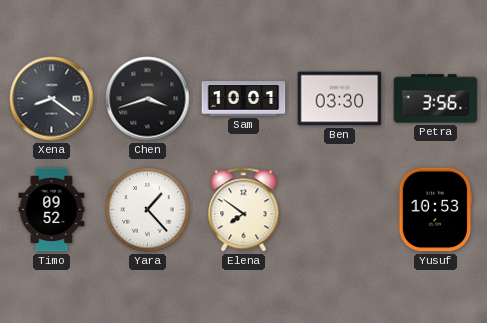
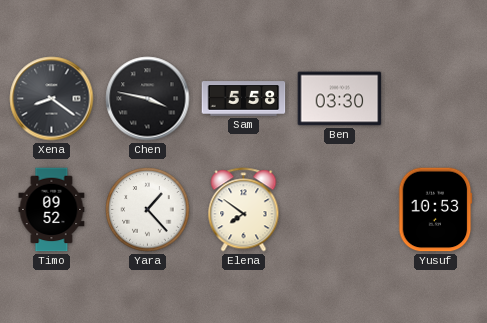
Chen: 3:42 -> 3:47 (148, 99)
Sam: 10:01 -> 5:58 (244, 99)
Petra: 3:56 -> none (436, 99)
